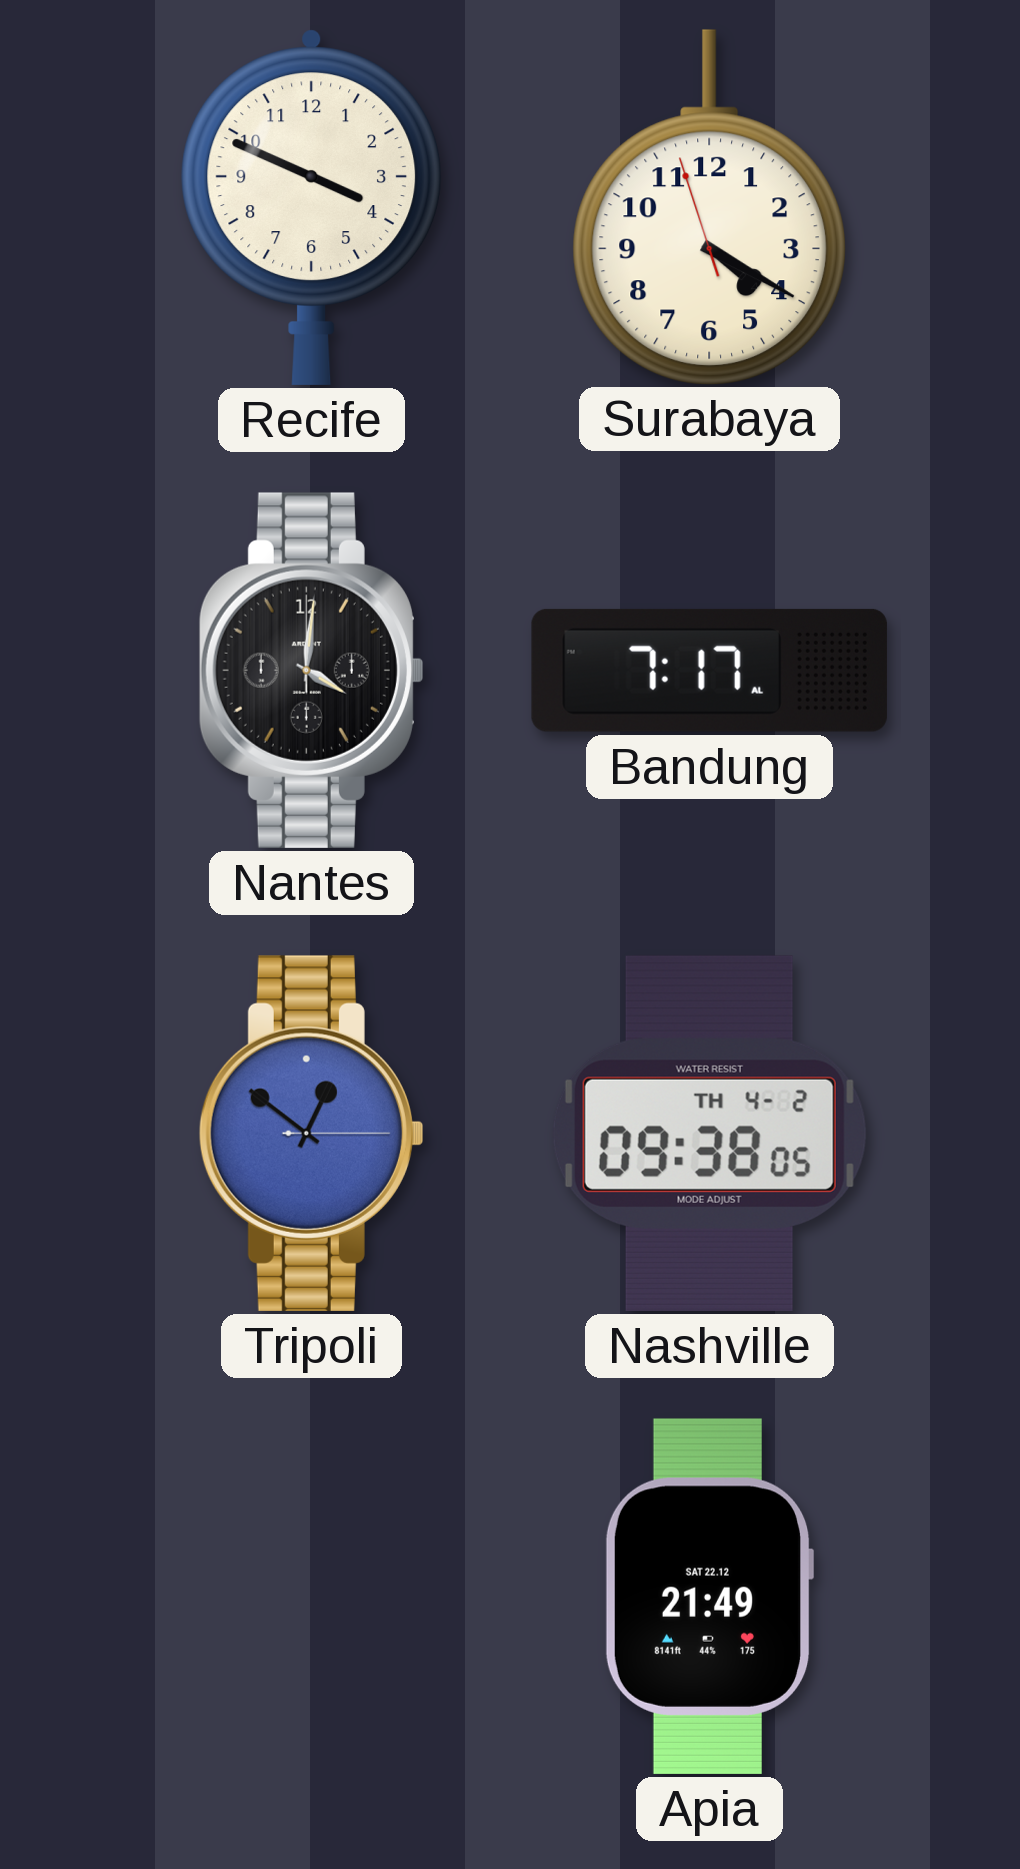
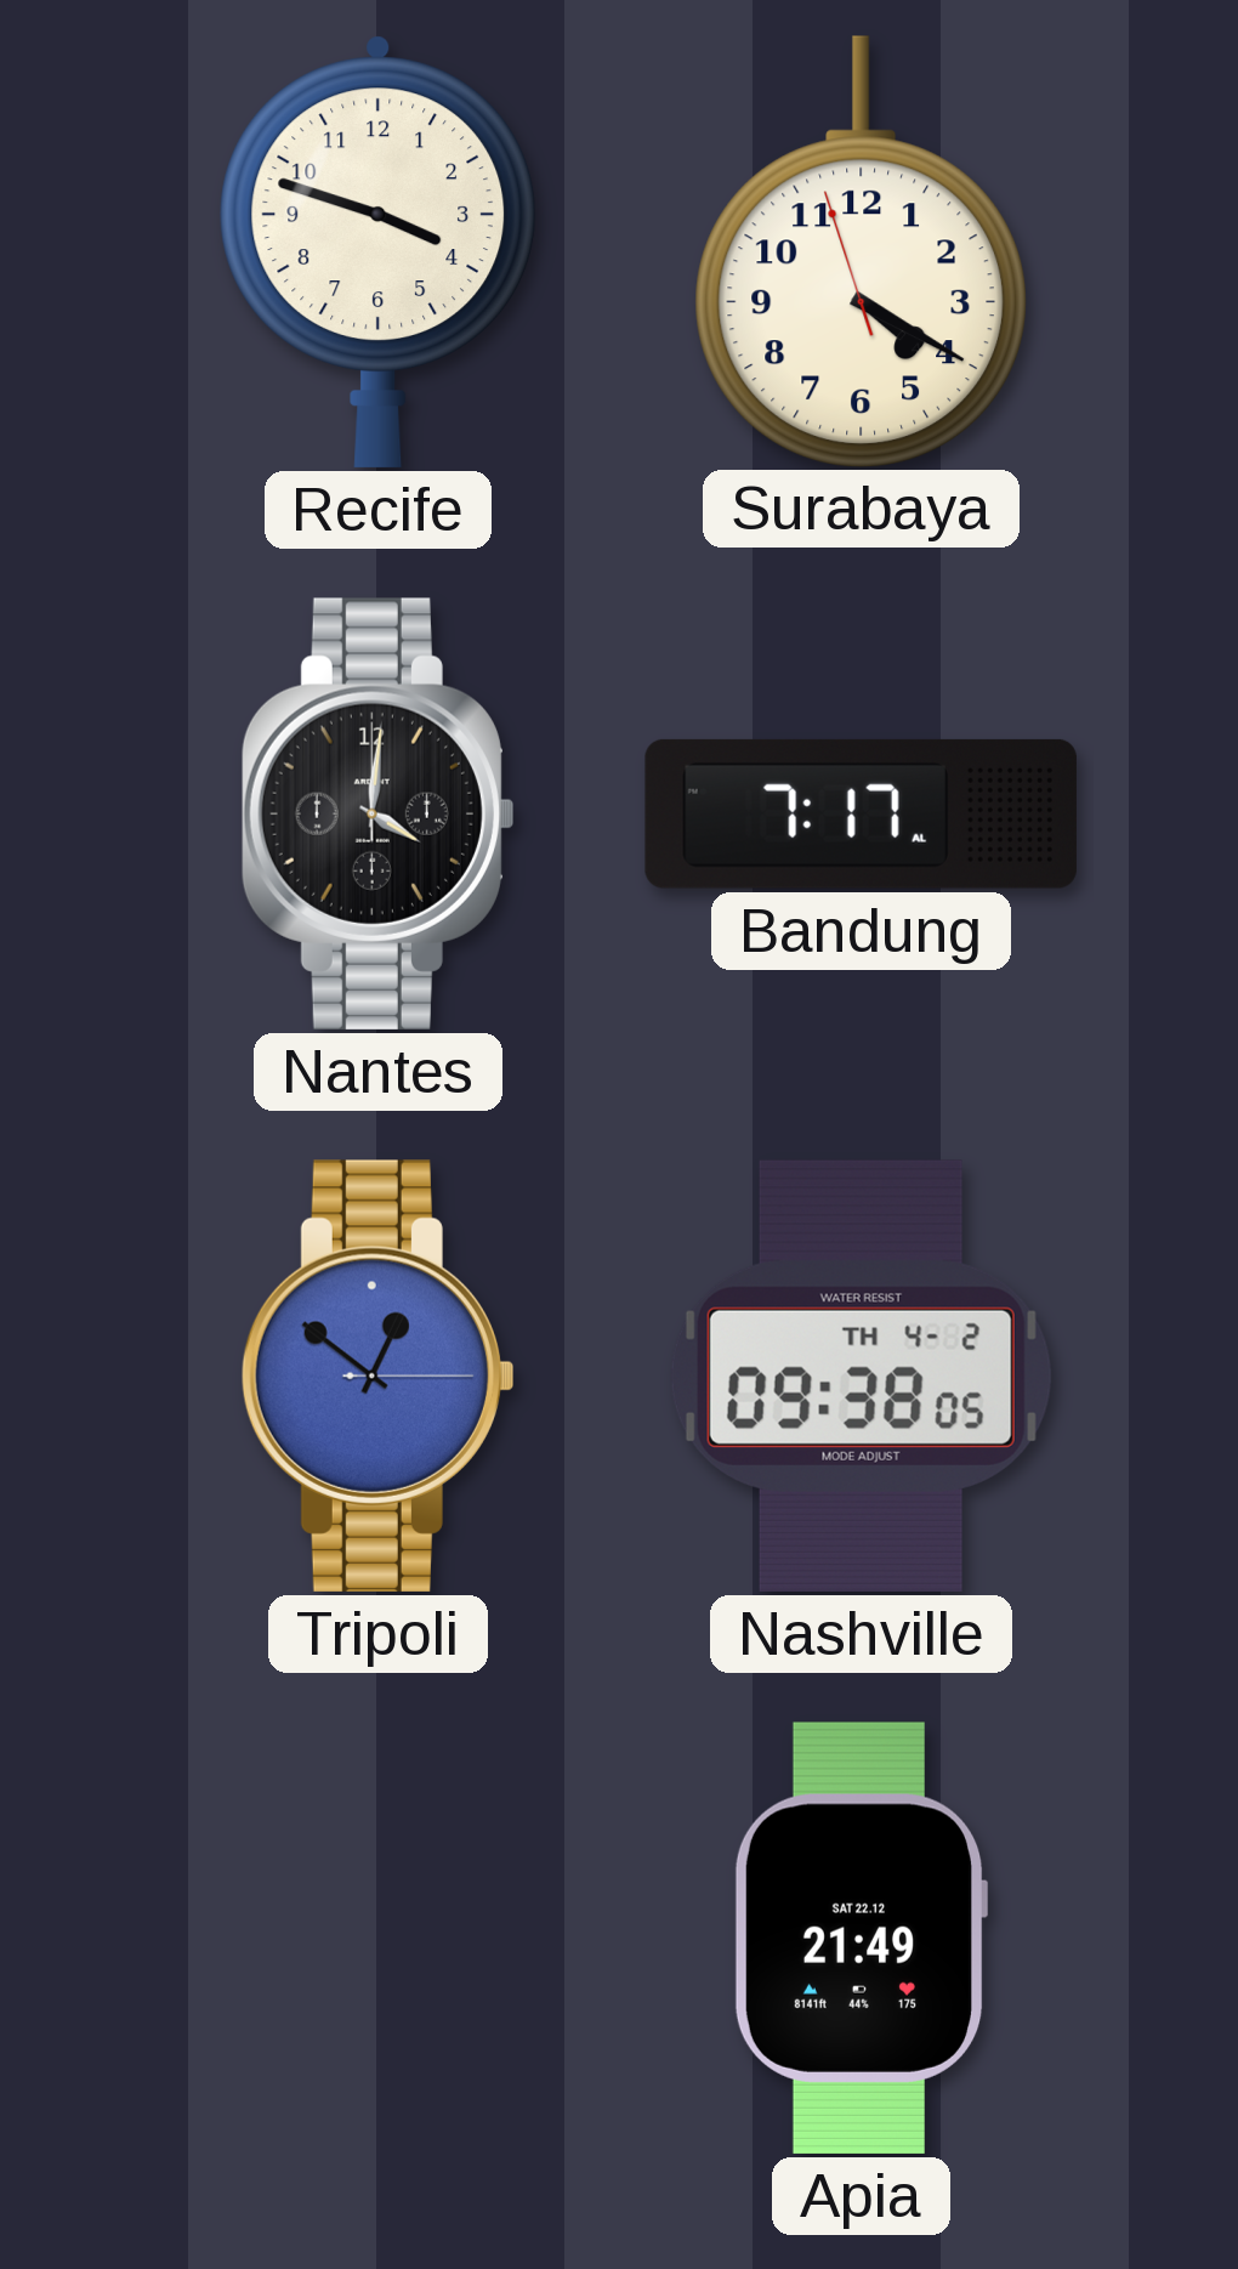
Recife: 3:49 -> 3:48 (379, 251)
